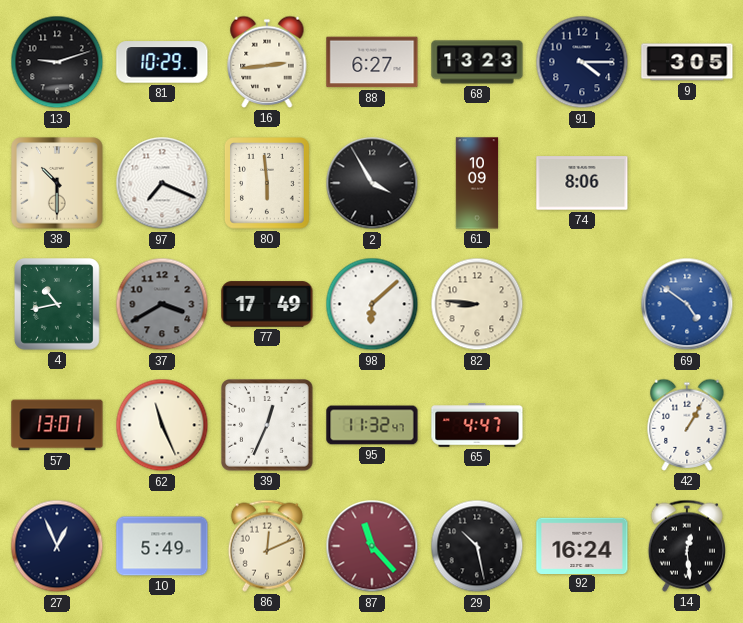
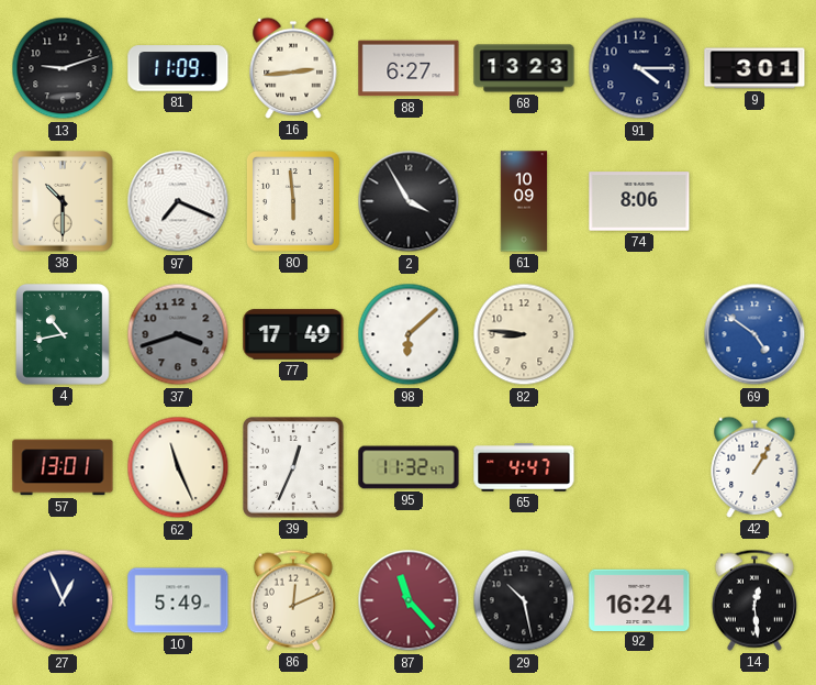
81: 10:29 -> 11:09 (178, 68)
9: 3:05 -> 3:01 (754, 68)
37: 3:40 -> 3:42 (178, 334)
